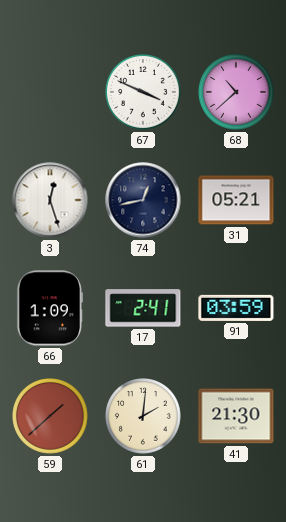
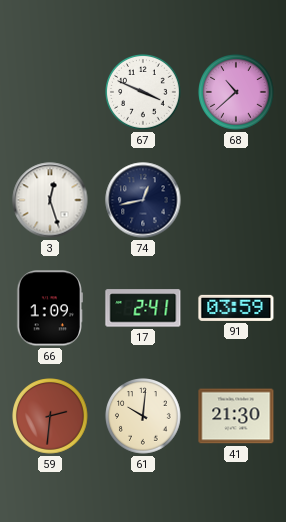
31: 05:21 -> none (236, 200)
59: 1:38 -> 2:31 (50, 416)
61: 2:01 -> 10:01 (143, 416)
